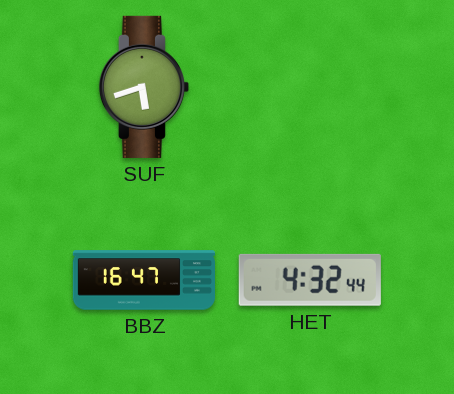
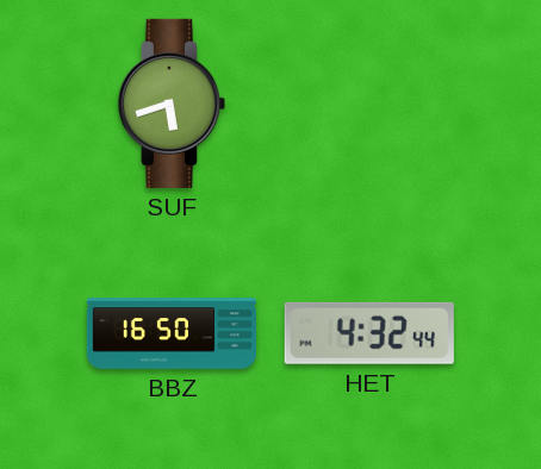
BBZ: 16:47 -> 16:50 (170, 333)
